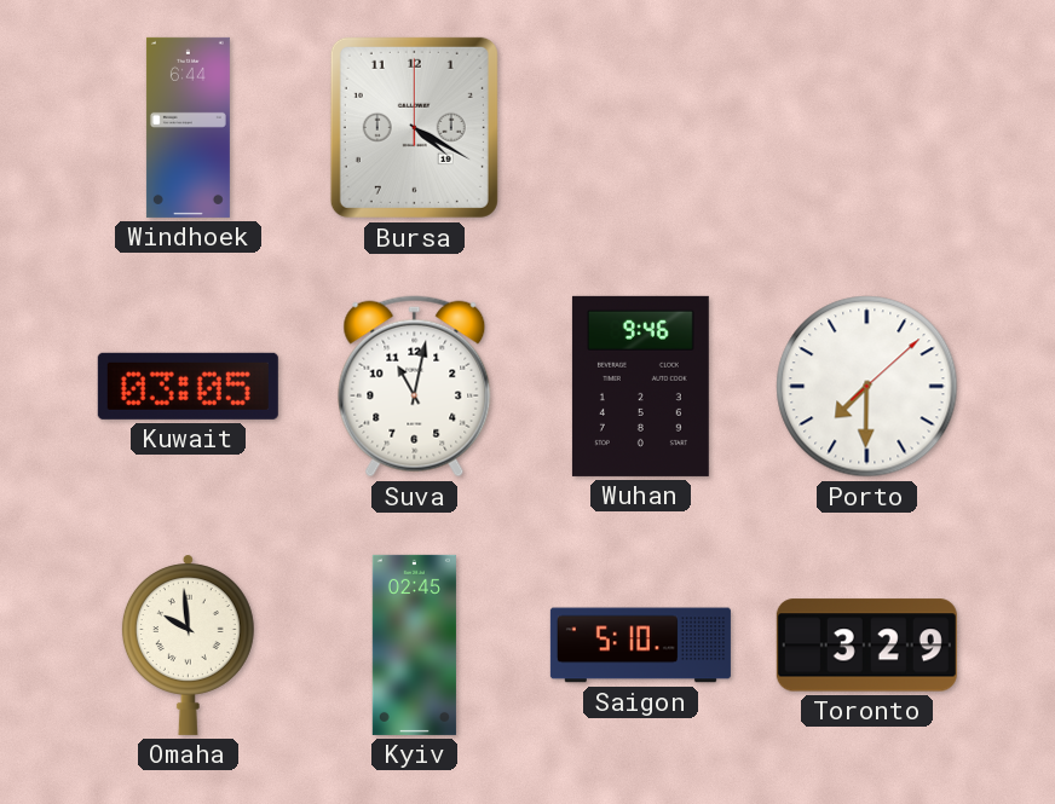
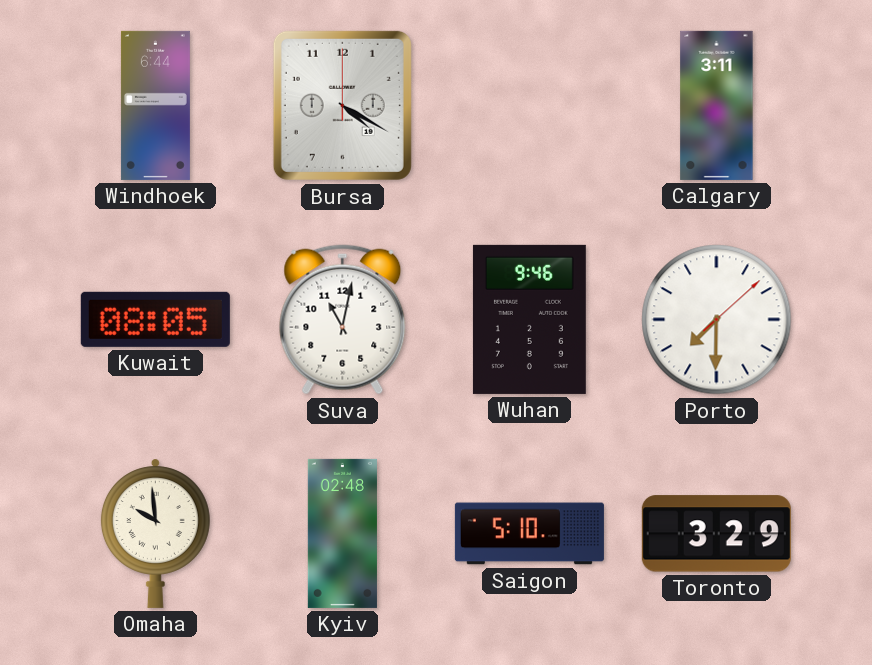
Calgary: none -> 3:11 (717, 105)
Kuwait: 03:05 -> 08:05 (155, 319)
Kyiv: 02:45 -> 02:48 (342, 533)
